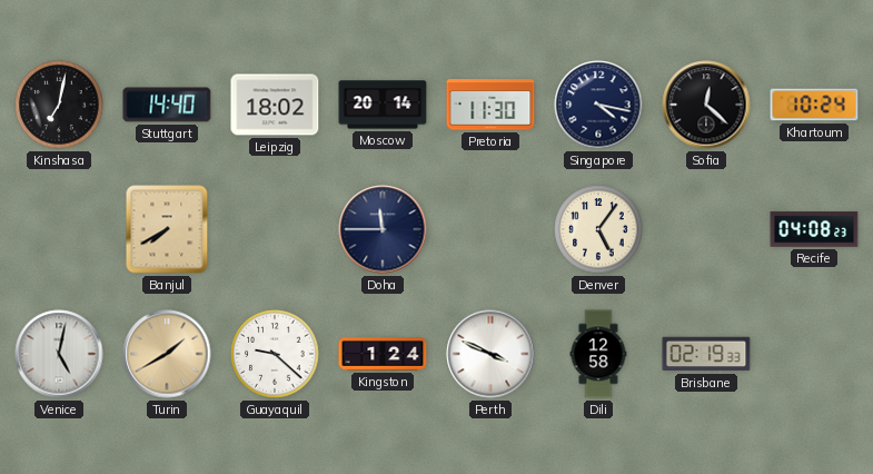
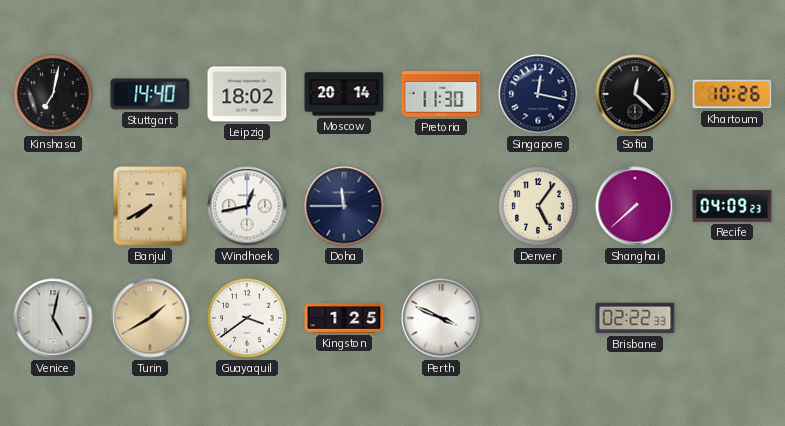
Singapore: 4:17 -> 12:17 (538, 94)
Khartoum: 10:24 -> 10:26 (732, 94)
Windhoek: none -> 12:43 (247, 206)
Shanghai: none -> 7:38 (635, 206)
Recife: 04:08 -> 04:09 (732, 206)
Guayaquil: 9:22 -> 3:39 (247, 318)
Kingston: 1:24 -> 1:25 (344, 318)
Dili: 12:58 -> none (598, 354)
Brisbane: 02:19 -> 02:22 (635, 318)
